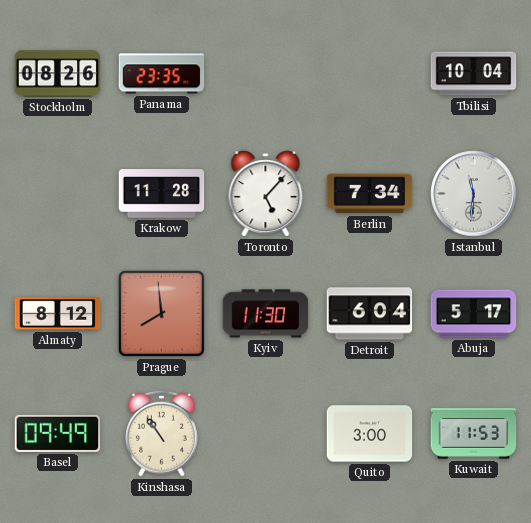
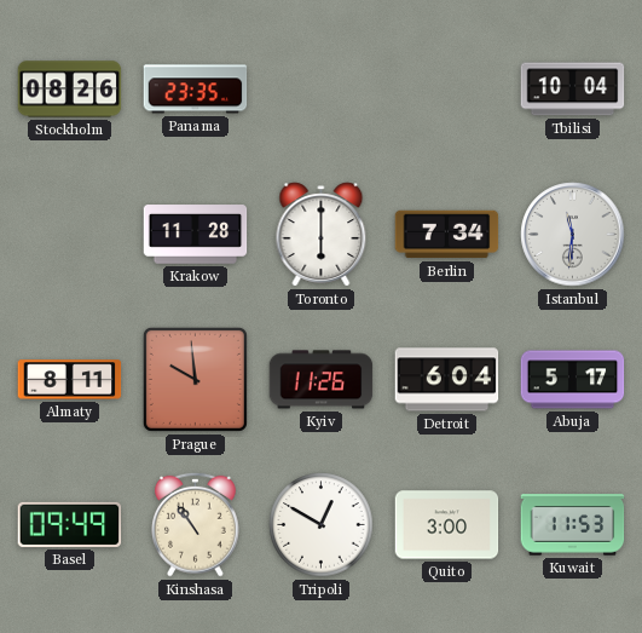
Toronto: 5:07 -> 6:00 (322, 235)
Almaty: 8:12 -> 8:11 (70, 380)
Prague: 7:59 -> 9:59 (195, 379)
Kyiv: 11:30 -> 11:26 (322, 380)
Tripoli: none -> 12:50 (322, 525)
